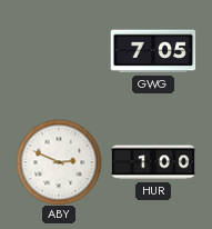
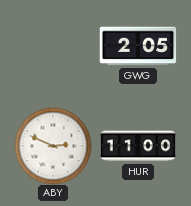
GWG: 7:05 -> 2:05 (138, 46)
HUR: 1:00 -> 11:00 (138, 146)
